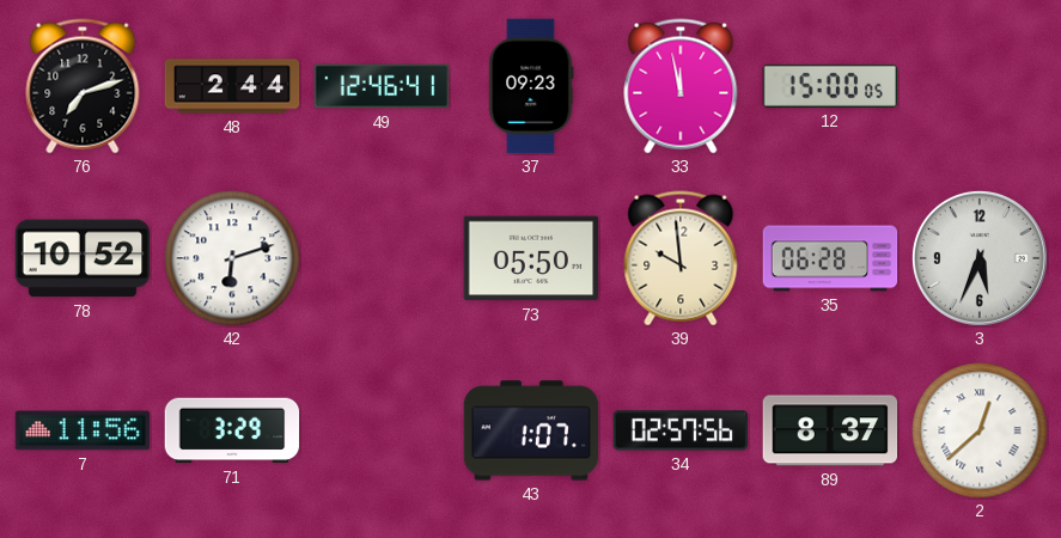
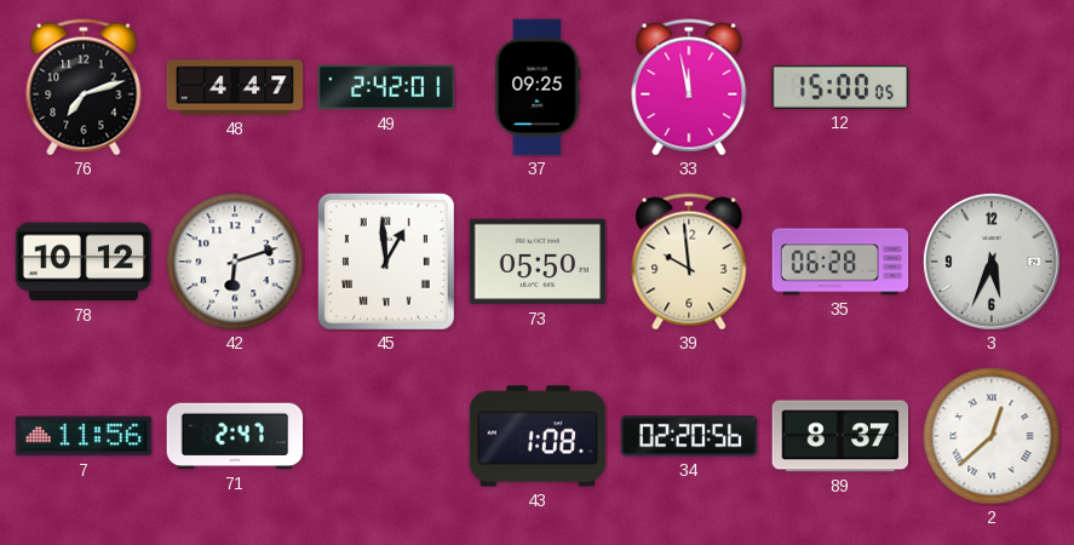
48: 2:44 -> 4:47 (235, 87)
49: 12:46 -> 2:42 (386, 87)
37: 09:23 -> 09:25 (538, 87)
78: 10:52 -> 10:12 (84, 262)
45: none -> 12:59 (386, 262)
71: 3:29 -> 2:47 (235, 436)
43: 1:07 -> 1:08 (538, 436)
34: 02:57 -> 02:20 (689, 436)
